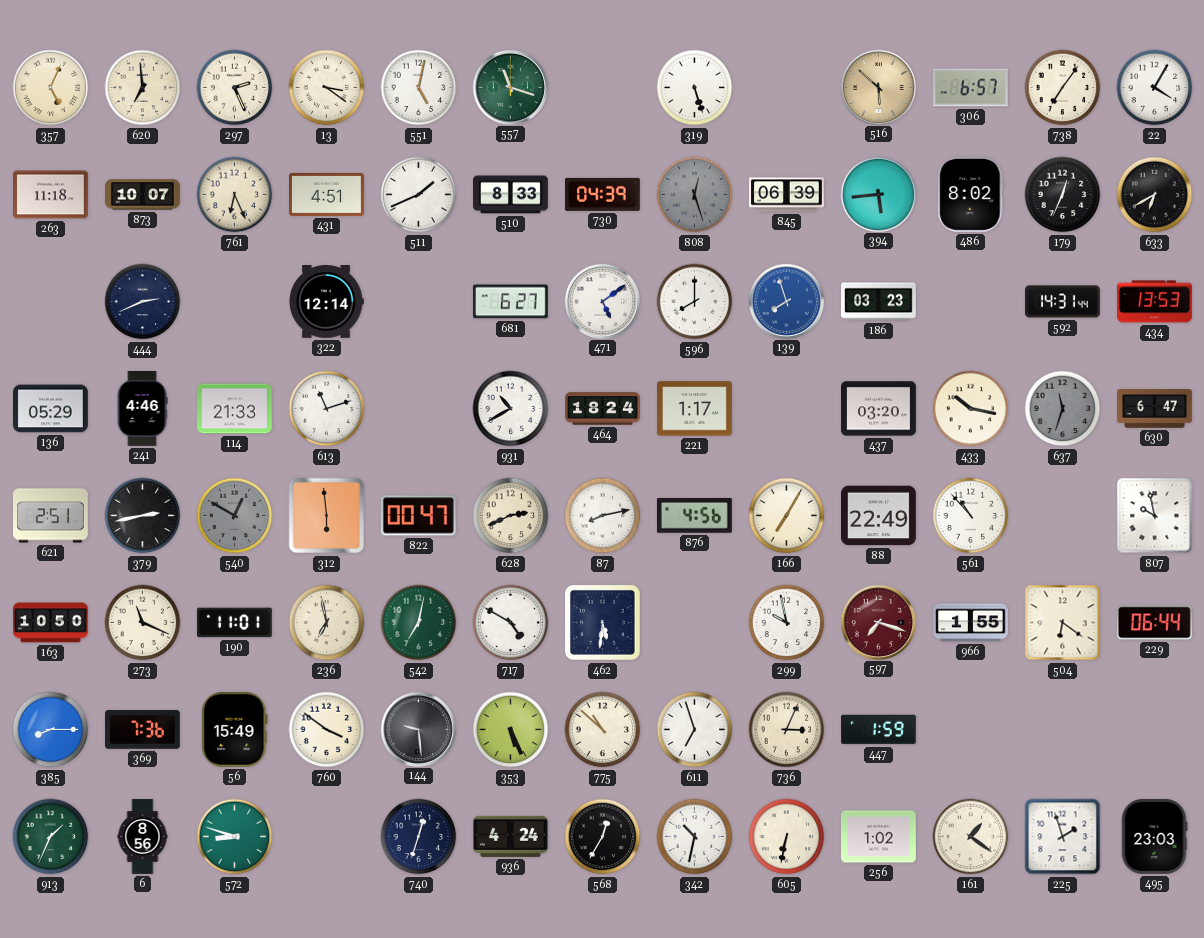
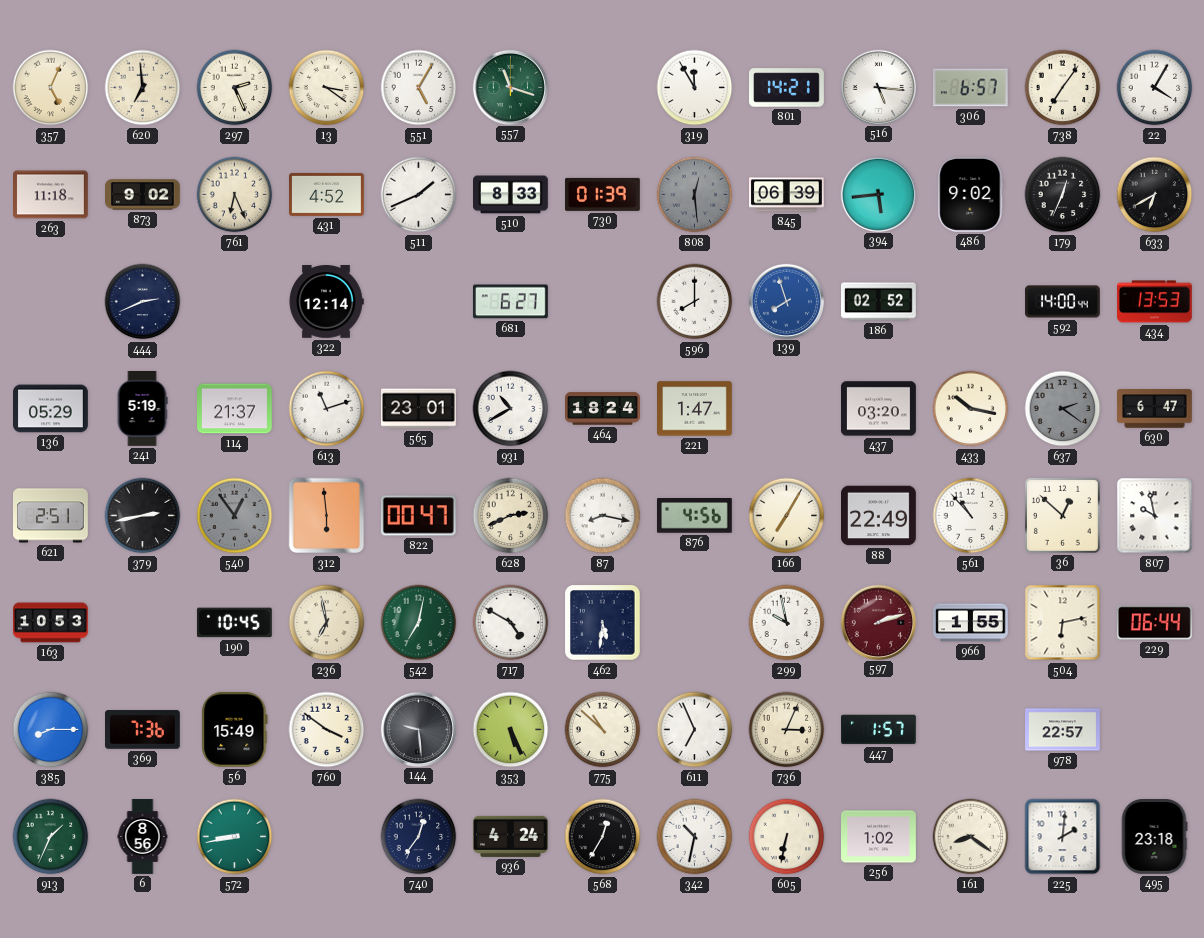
551: 5:02 -> 5:05 (419, 88)
319: 5:27 -> 11:55 (695, 88)
801: none -> 14:21 (787, 88)
516: 5:52 -> 5:16 (878, 87)
516 dial: champagne -> white (878, 87)
873: 10:07 -> 9:02 (143, 195)
431: 4:51 -> 4:52 (327, 194)
730: 04:39 -> 01:39 (603, 194)
808: 12:27 -> 12:29 (695, 195)
486: 8:02 -> 9:02 (971, 194)
471: 5:09 -> none (602, 301)
186: 03:23 -> 02:52 (879, 302)
592: 14:31 -> 14:00 (1063, 302)
241: 4:46 -> 5:19 (142, 409)
114: 21:33 -> 21:37 (235, 409)
565: none -> 23:01 (419, 409)
221: 1:17 -> 1:47 (695, 409)
637: 11:33 -> 2:21 (1063, 409)
540: 12:50 -> 12:54 (235, 516)
87: 8:13 -> 8:17 (603, 516)
36: none -> 12:52 (1062, 515)
163: 10:50 -> 10:53 (51, 623)
273: 11:19 -> none (143, 623)
190: 11:01 -> 10:45 (234, 623)
597: 7:18 -> 2:12 (878, 622)
504: 6:21 -> 6:13 (1063, 623)
611: 6:57 -> 6:56 (695, 730)
447: 1:59 -> 1:57 (879, 730)
978: none -> 22:57 (1063, 730)
572: 8:48 -> 8:43 (235, 837)
740: 12:33 -> 12:36 (419, 837)
161: 1:21 -> 8:21 (971, 837)
225: 1:57 -> 2:01 (1063, 837)
495: 23:03 -> 23:18 (1154, 837)
